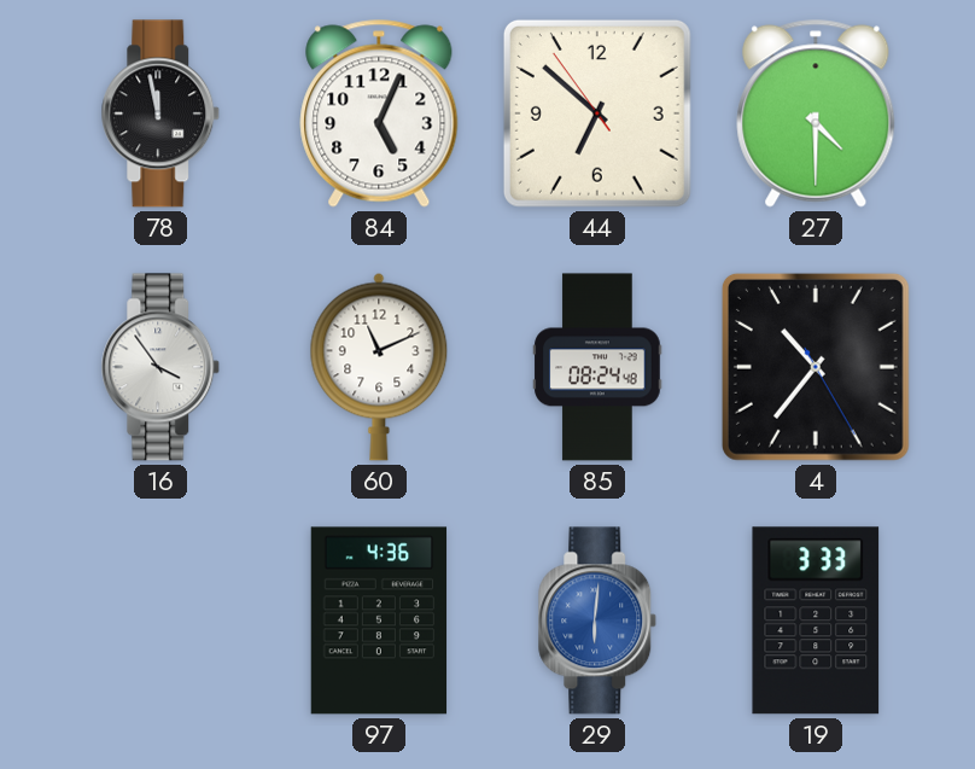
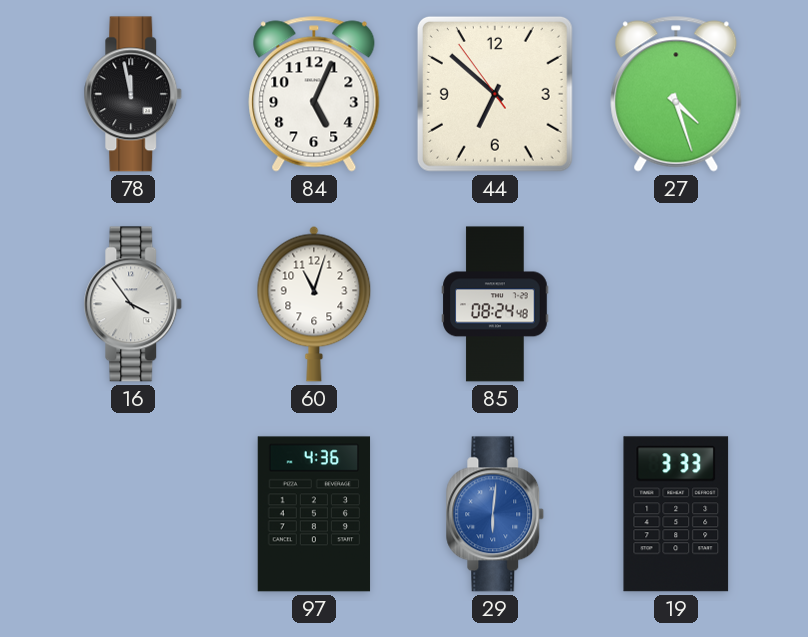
27: 4:30 -> 4:27 (676, 94)
60: 11:11 -> 11:03 (314, 304)
4: 10:36 -> none (816, 367)
